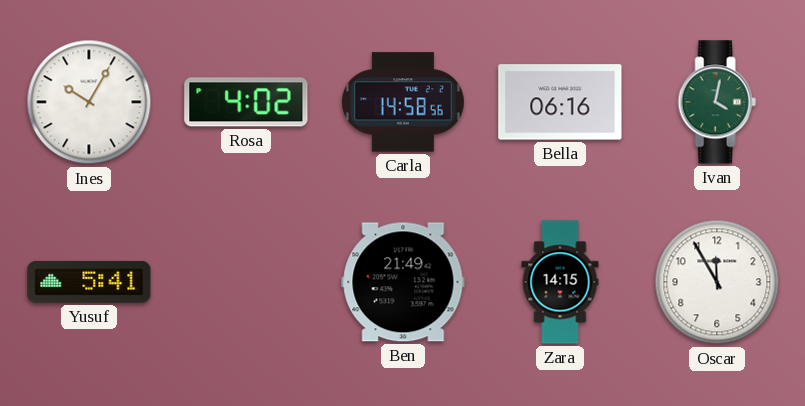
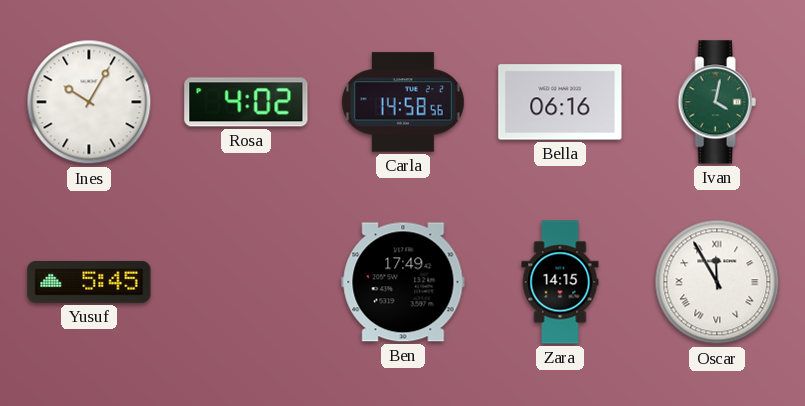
Yusuf: 5:41 -> 5:45 (89, 282)
Ben: 21:49 -> 17:49 (403, 282)
Oscar numerals: Arabic -> Roman (717, 282)
